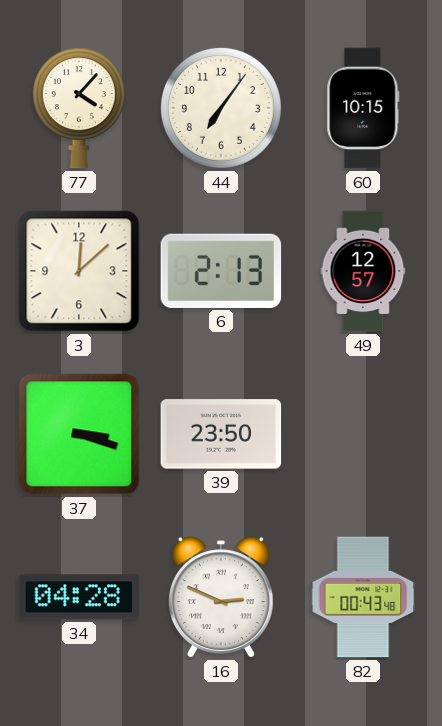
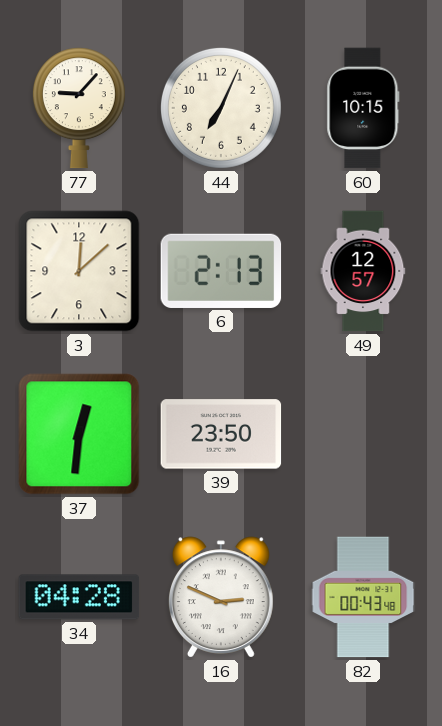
77: 4:07 -> 9:07 (79, 108)
44: 7:06 -> 7:04 (221, 108)
37: 3:18 -> 12:31 (79, 434)
